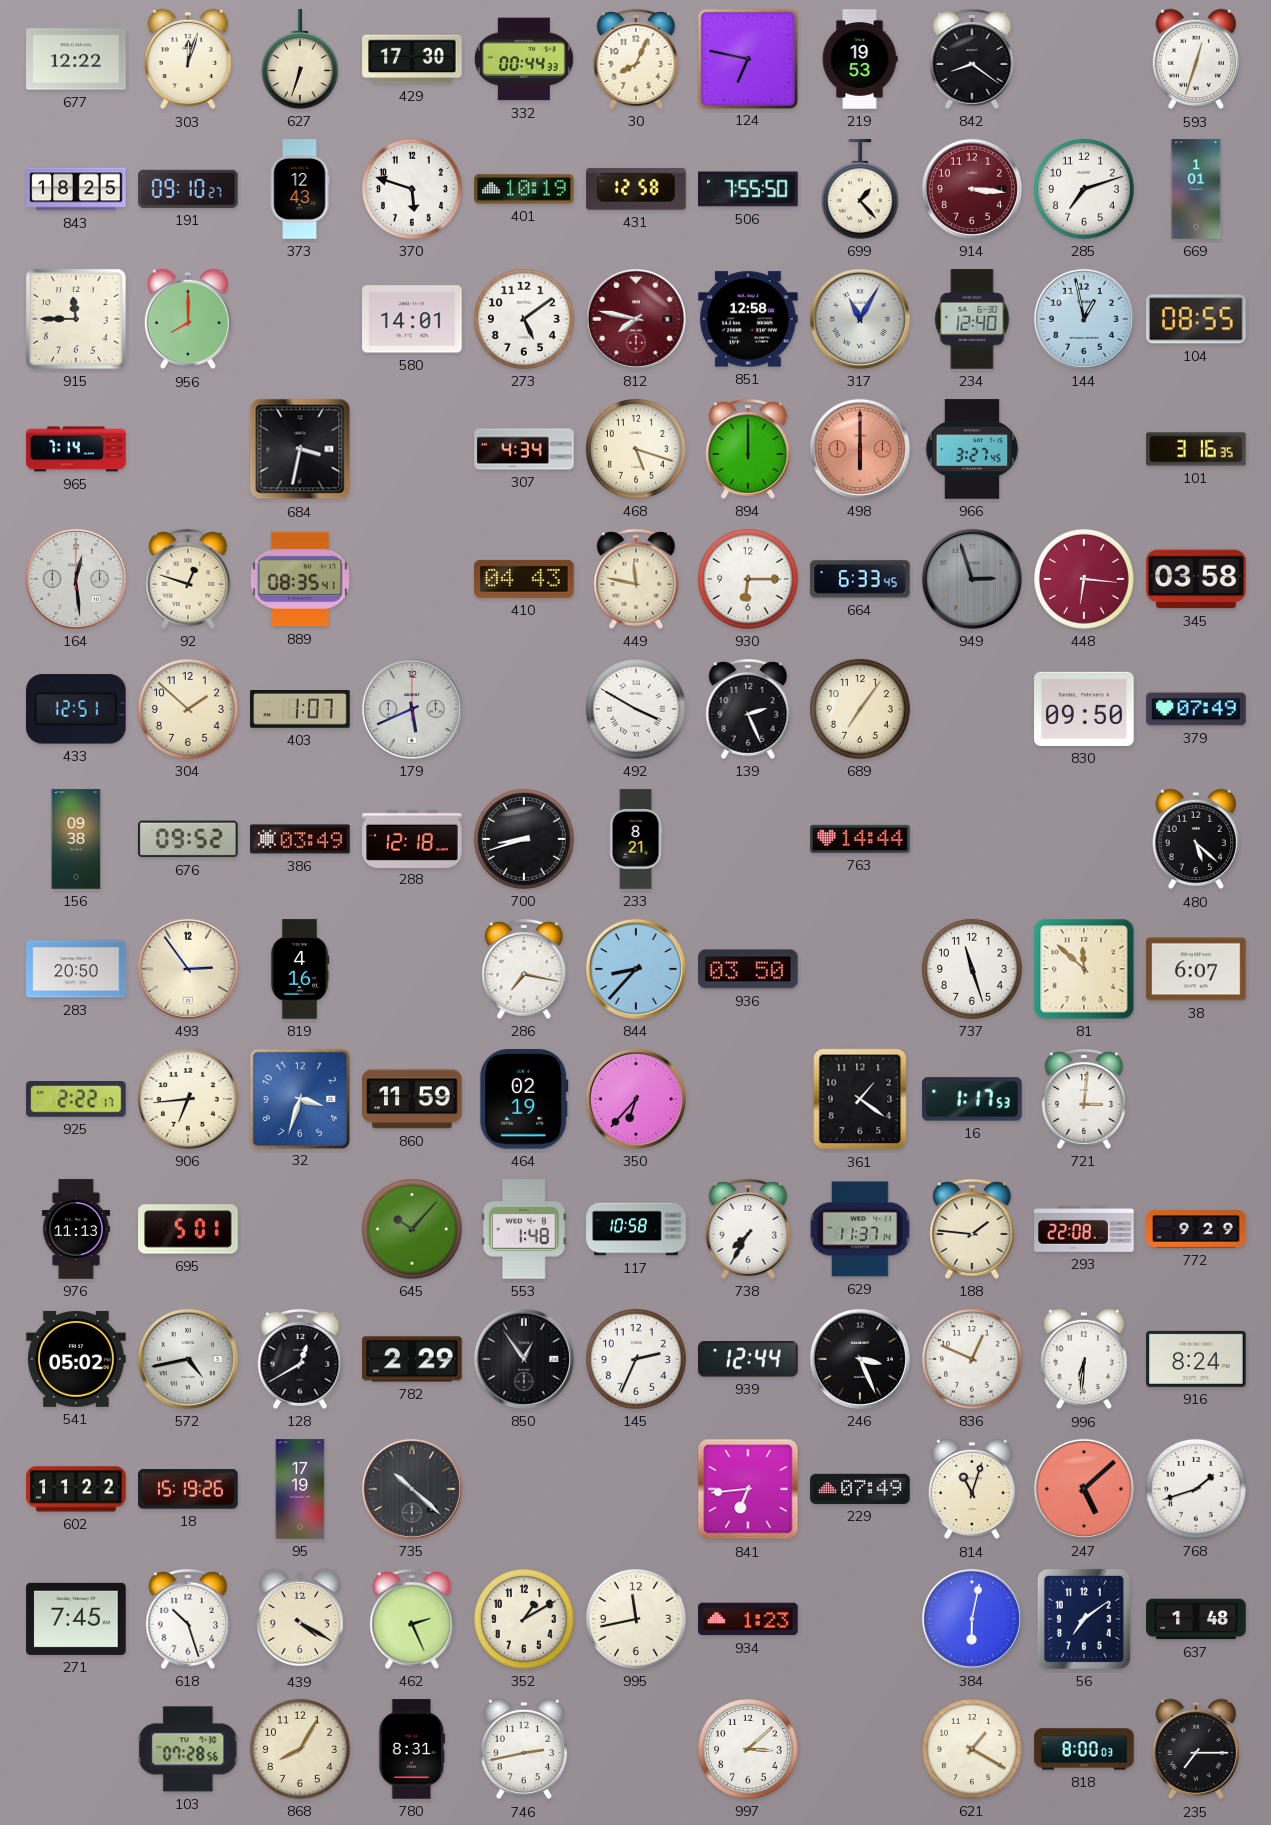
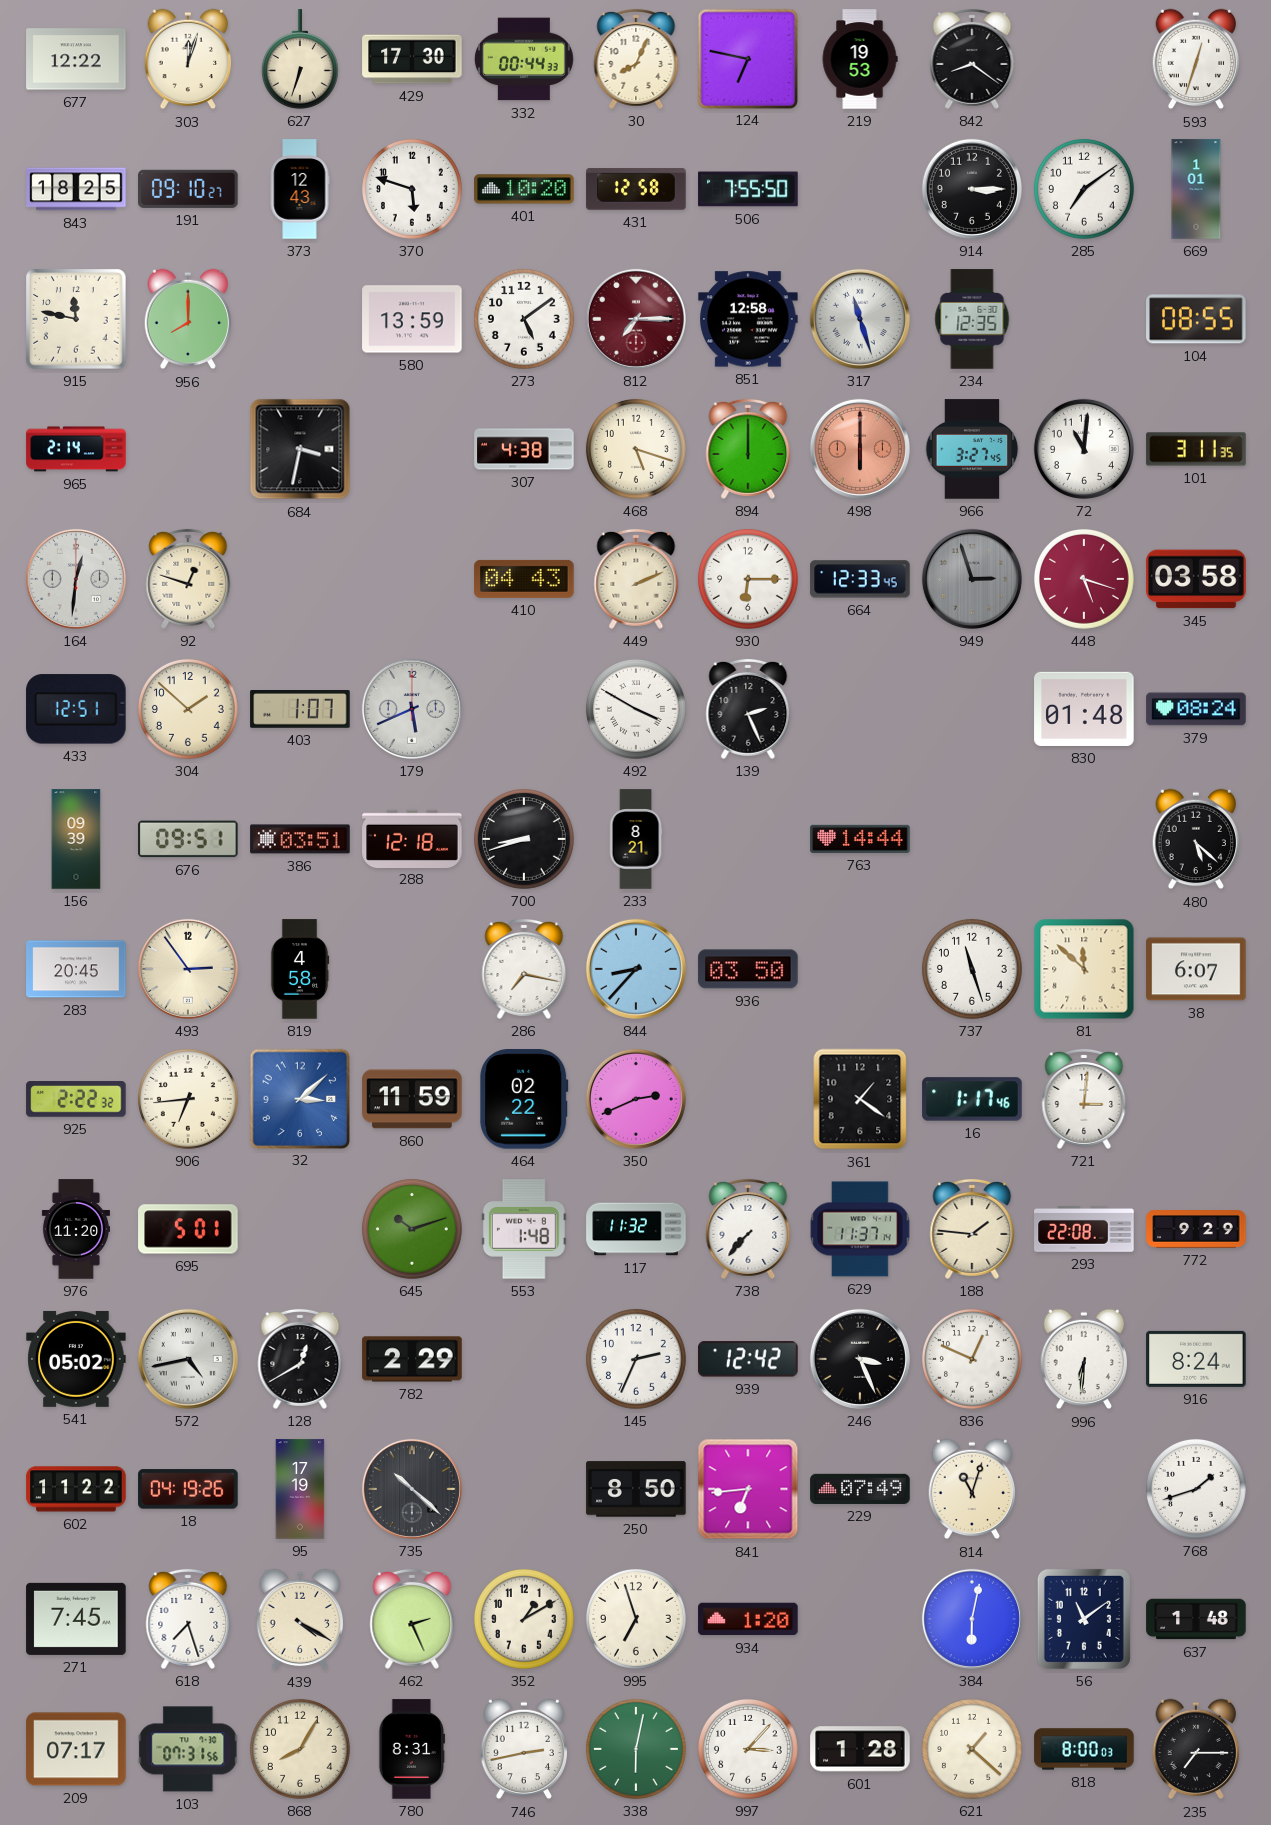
401: 10:19 -> 10:20 (524, 189)
699: 1:23 -> none (860, 189)
914: 3:16 -> 3:15 (972, 189)
914 dial: burgundy -> black (972, 189)
285: 7:12 -> 7:09 (1084, 189)
915: 11:45 -> 11:47 (76, 319)
580: 14:01 -> 13:59 (412, 319)
812: 7:47 -> 7:15 (636, 319)
317: 11:05 -> 11:27 (860, 319)
234: 12:40 -> 12:35 (972, 319)
144: 12:58 -> none (1084, 319)
965: 7:14 -> 2:14 (76, 449)
307: 4:34 -> 4:38 (524, 449)
72: none -> 11:01 (1084, 449)
101: 3:16 -> 3:11 (1196, 449)
164: 12:29 -> 12:31 (76, 579)
889: 08:35 -> none (300, 579)
449: 11:47 -> 2:11 (636, 579)
664: 6:33 -> 12:33 (860, 579)
448: 6:16 -> 5:18 (1084, 579)
689: 7:06 -> none (860, 709)
830: 09:50 -> 01:48 (1084, 709)
379: 07:49 -> 08:24 (1196, 709)
156: 09:38 -> 09:39 (76, 839)
676: 09:52 -> 09:51 (188, 839)
386: 03:49 -> 03:51 (300, 839)
283: 20:50 -> 20:45 (76, 969)
819: 4:16 -> 4:58 (300, 969)
925: 2:22:17 -> 2:22:32 (76, 1099)
32: 3:33 -> 3:08 (299, 1098)
464: 02:19 -> 02:22 (524, 1099)
350: 6:37 -> 2:41 (636, 1099)
16: 1:17:53 -> 1:17:46 (972, 1099)
976: 11:13 -> 11:20 (76, 1229)
645: 10:07 -> 10:12 (412, 1229)
117: 10:58 -> 11:32 (636, 1229)
738: 7:35 -> 7:37 (748, 1229)
850: 12:54 -> none (524, 1359)
939: 12:44 -> 12:42 (748, 1359)
18: 15:19 -> 04:19 (188, 1489)
250: none -> 8:50 (636, 1489)
247: 5:08 -> none (1084, 1489)
618: 10:27 -> 7:27 (188, 1619)
995: 11:43 -> 6:57 (636, 1619)
934: 1:23 -> 1:20 (748, 1619)
56: 7:09 -> 11:09 (1084, 1619)
209: none -> 07:17 (76, 1749)
103: 07:28 -> 07:31 (188, 1749)
338: none -> 6:02 (636, 1749)
997: 3:08 -> 3:07 (748, 1749)
601: none -> 1:28 (860, 1749)
621: 1:20 -> 1:22 (972, 1749)
